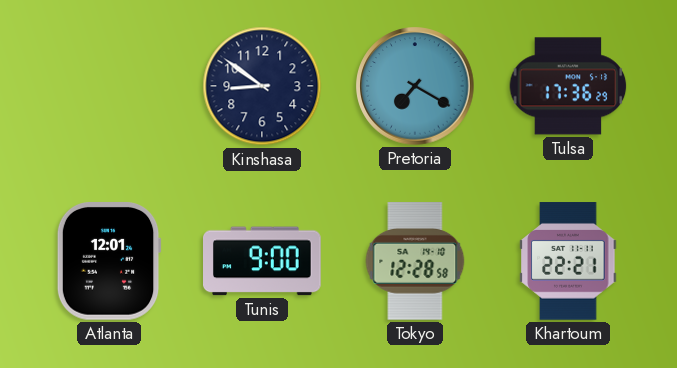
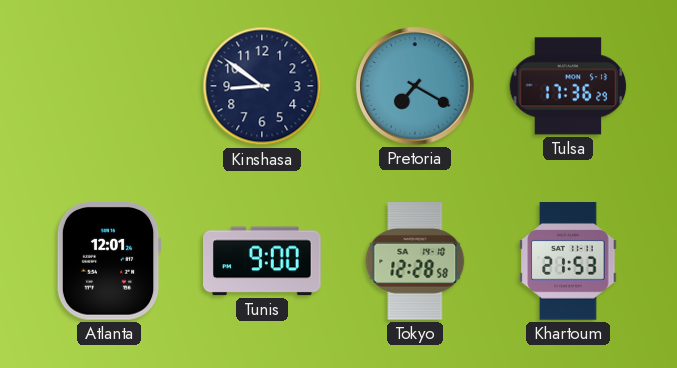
Khartoum: 22:21 -> 21:53 (568, 261)
